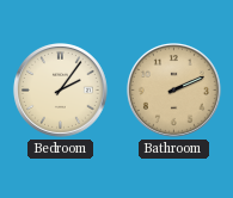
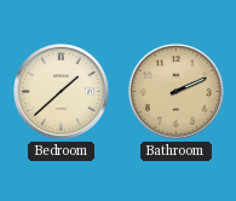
Bedroom: 2:06 -> 1:38 (61, 91)
